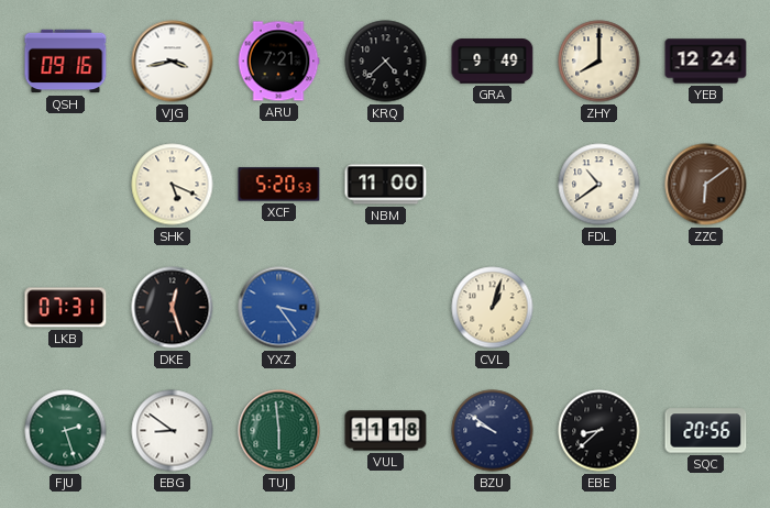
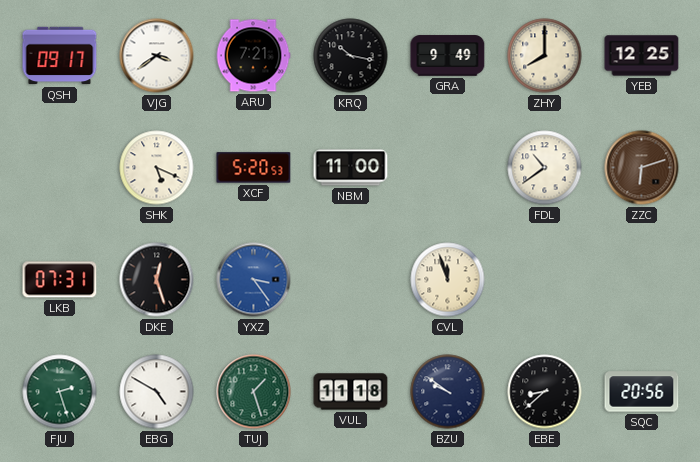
QSH: 09:16 -> 09:17 (60, 56)
VJG: 3:43 -> 3:39 (157, 56)
KRQ: 4:38 -> 10:17 (351, 56)
YEB: 12:24 -> 12:25 (642, 56)
ZZC: 6:09 -> 6:12 (642, 168)
CVL: 1:03 -> 11:57 (448, 280)
EBG: 8:51 -> 4:50 (157, 392)
TUJ: 5:59 -> 1:27 (254, 392)
